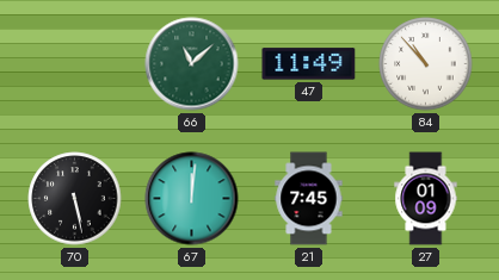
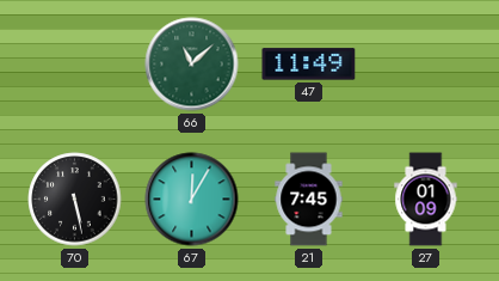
84: 10:53 -> none (426, 64)
67: 12:01 -> 12:05 (192, 200)
